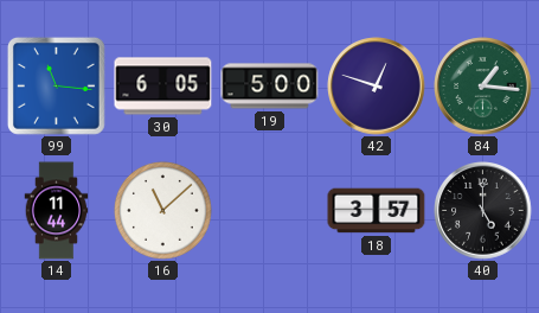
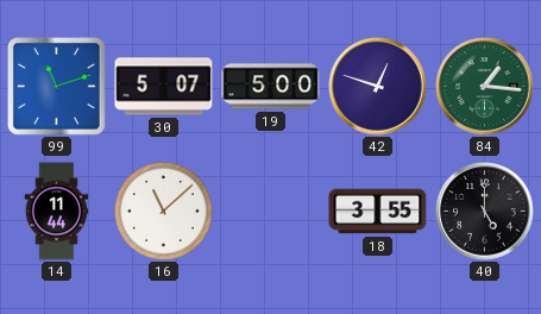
99: 11:16 -> 11:12 (56, 86)
30: 6:05 -> 5:07 (164, 87)
18: 3:57 -> 3:55 (378, 212)
